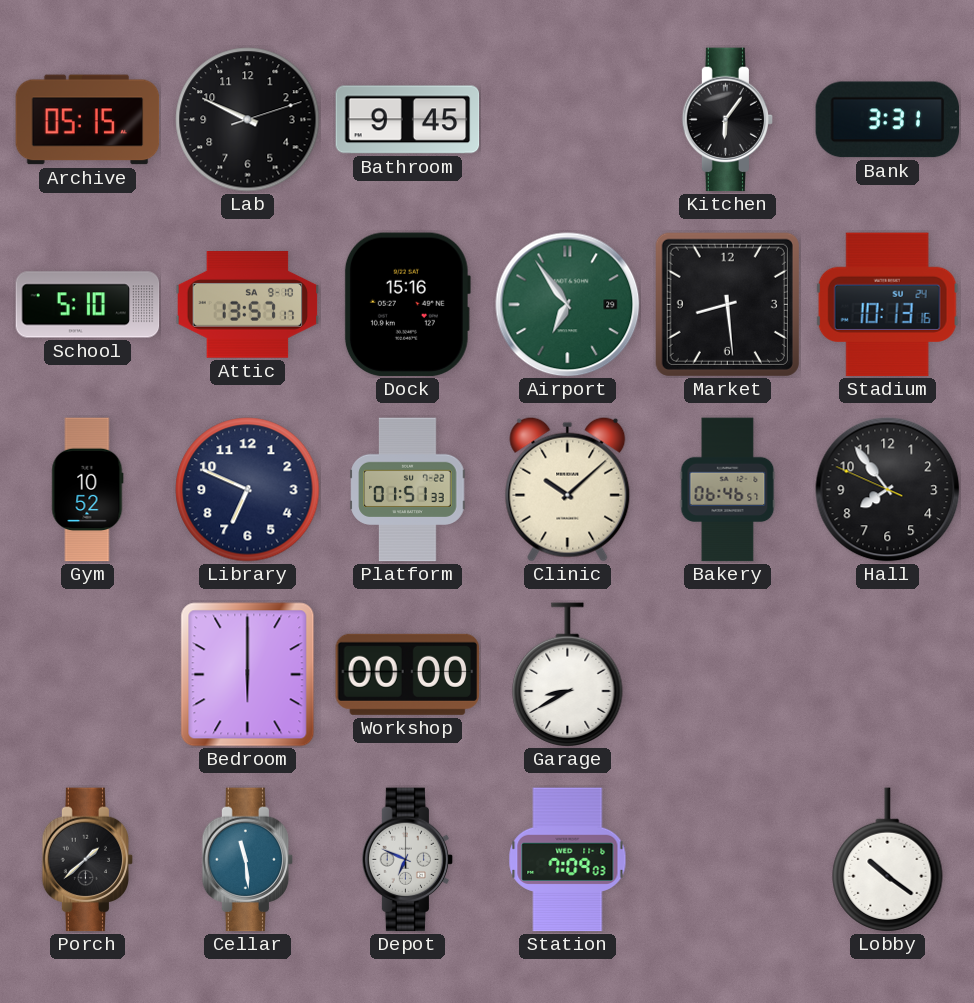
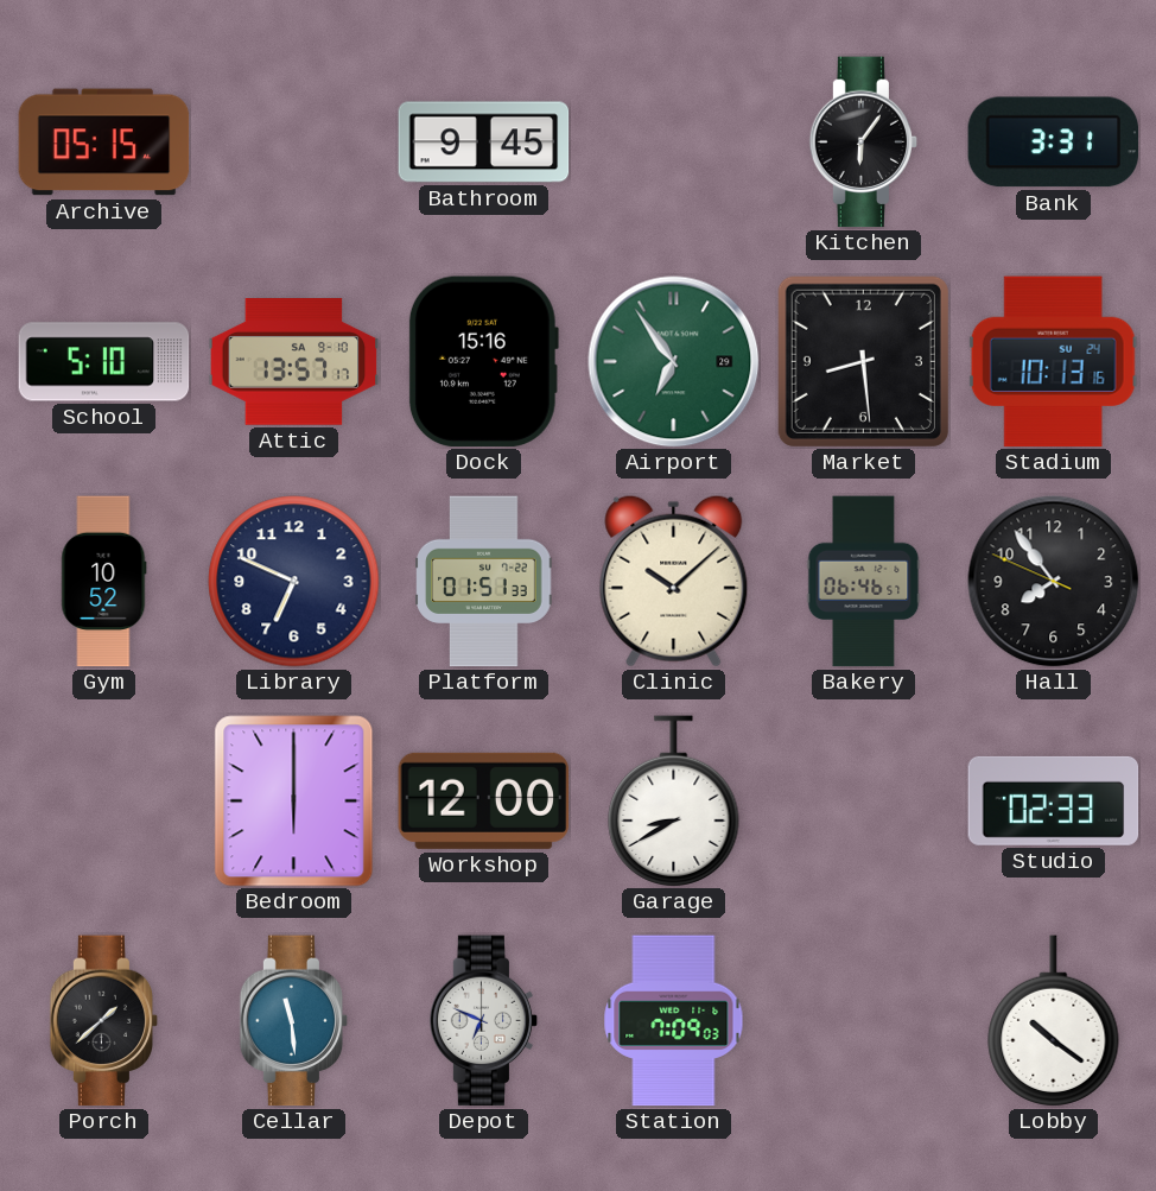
Lab: 9:49 -> none (248, 120)
Workshop: 00:00 -> 12:00 (484, 800)
Studio: none -> 02:33 (1054, 800)
